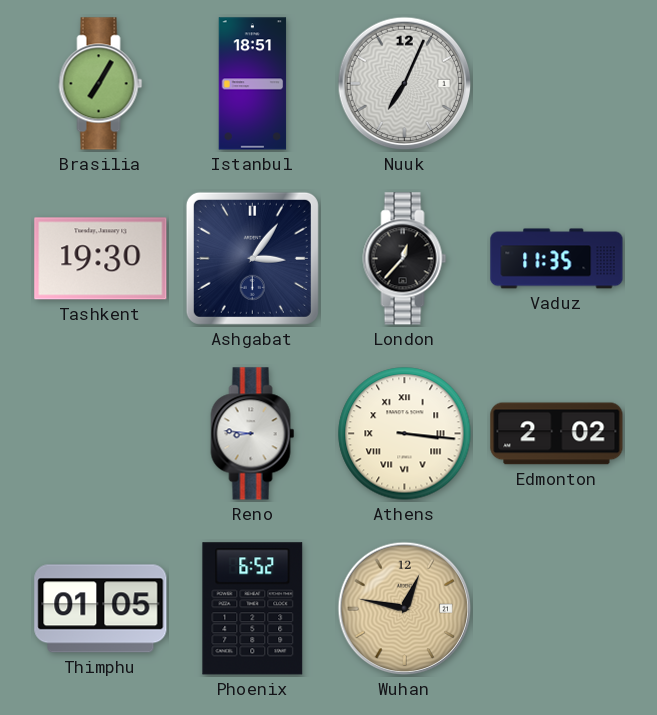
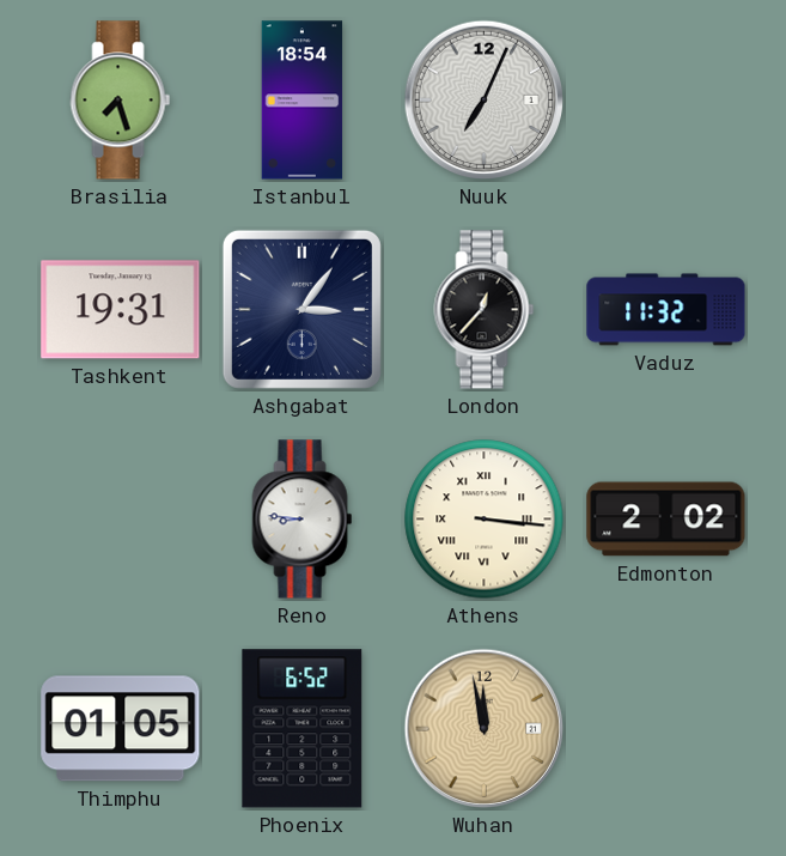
Brasilia: 7:05 -> 7:27 (121, 101)
Istanbul: 18:51 -> 18:54 (303, 101)
Tashkent: 19:30 -> 19:31 (121, 310)
Vaduz: 11:35 -> 11:32 (666, 310)
Wuhan: 12:47 -> 11:58 (485, 729)
